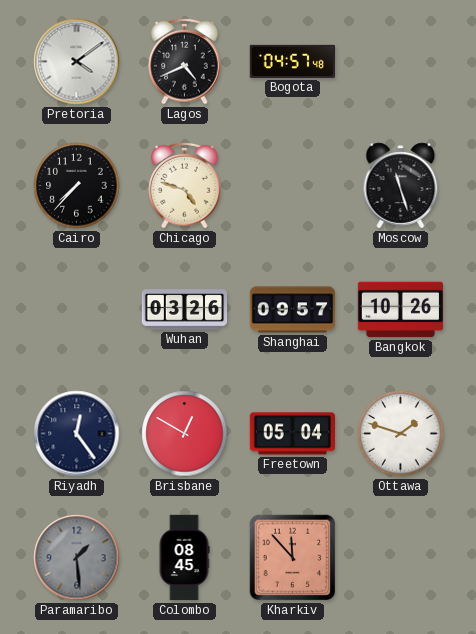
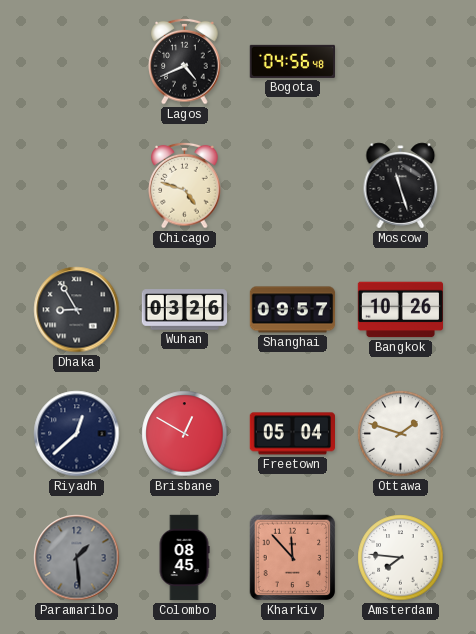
Pretoria: 4:09 -> none (77, 62)
Bogota: 04:57 -> 04:56 (292, 61)
Cairo: 7:37 -> none (77, 186)
Dhaka: none -> 8:55 (77, 310)
Riyadh: 12:24 -> 12:38 (77, 434)
Amsterdam: none -> 7:46 (401, 558)
